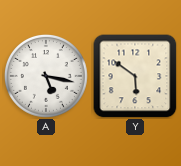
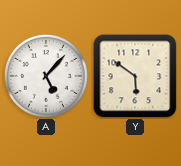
A: 5:17 -> 5:07 (47, 77)
